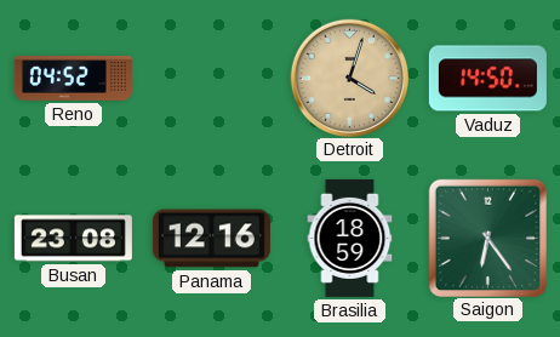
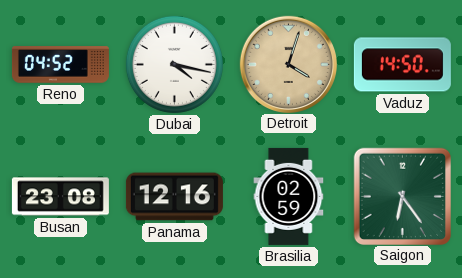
Dubai: none -> 4:17 (174, 64)
Brasilia: 18:59 -> 02:59 (289, 196)
